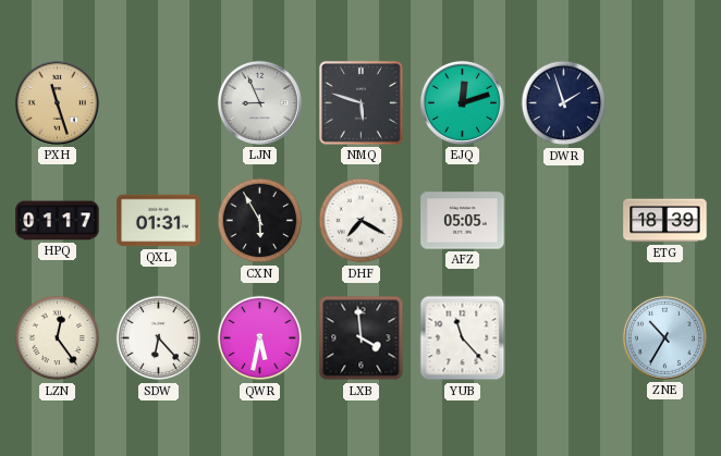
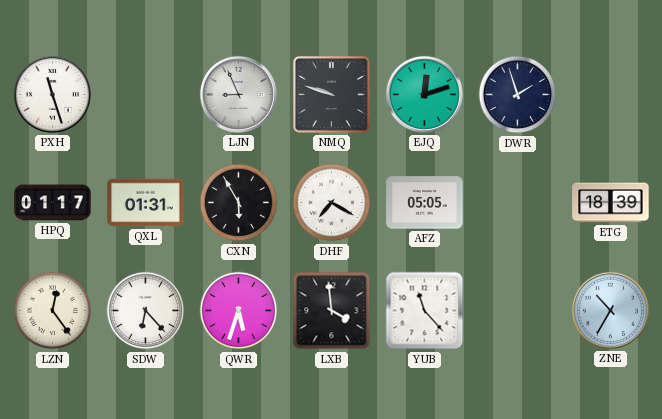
PXH dial: champagne -> white (52, 94)
NMQ: 5:48 -> 9:48 (331, 94)
QWR: 5:32 -> 5:33 (239, 311)
